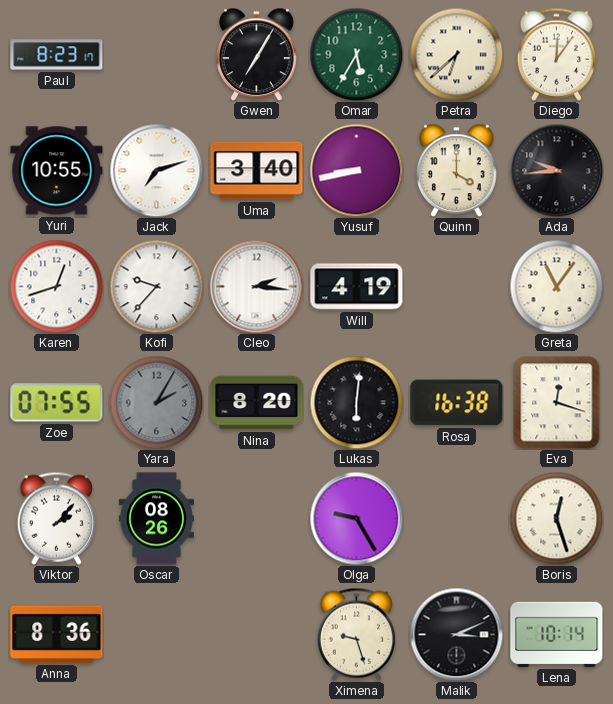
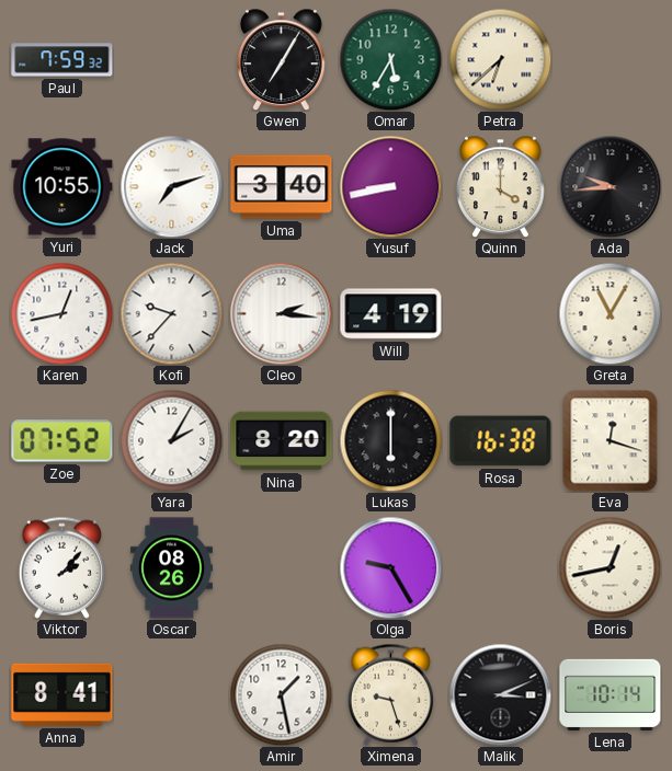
Paul: 8:23 -> 7:59 (62, 60)
Diego: 12:06 -> none (556, 54)
Karen: 12:42 -> 12:43 (61, 313)
Greta: 11:06 -> 11:05 (610, 313)
Zoe: 07:55 -> 07:52 (62, 441)
Yara dial: grey -> white (171, 440)
Lukas: 6:01 -> 6:00 (390, 440)
Boris: 12:27 -> 12:43 (610, 567)
Anna: 8:36 -> 8:41 (62, 694)
Amir: none -> 1:28 (281, 694)
